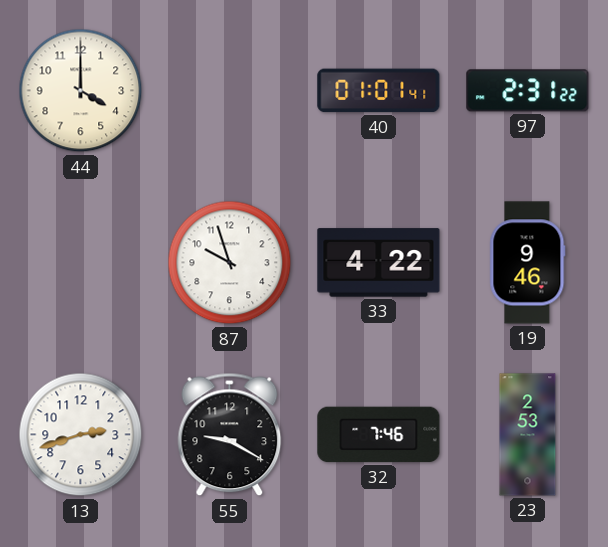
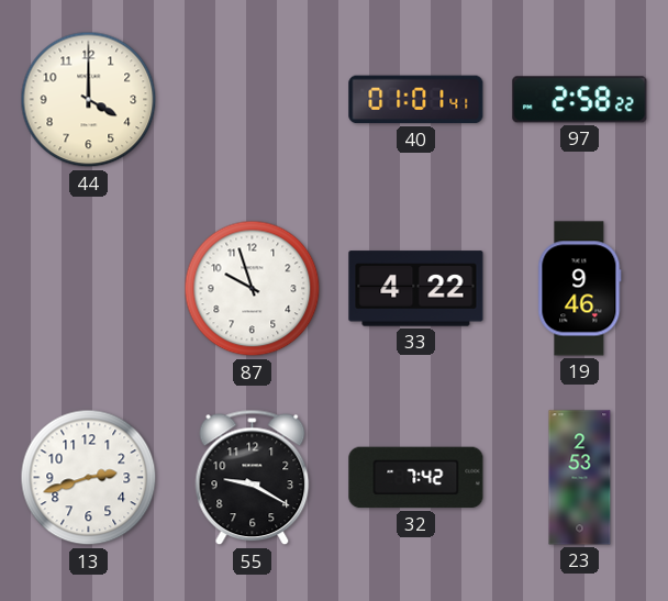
97: 2:31 -> 2:58 (580, 100)
32: 7:46 -> 7:42 (416, 478)
